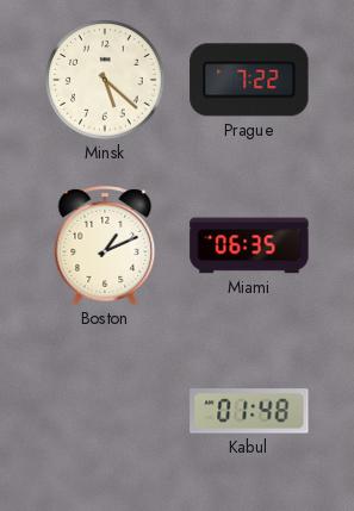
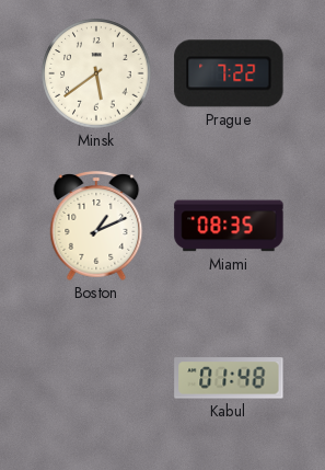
Minsk: 5:22 -> 5:39 (96, 73)
Miami: 06:35 -> 08:35 (229, 226)
